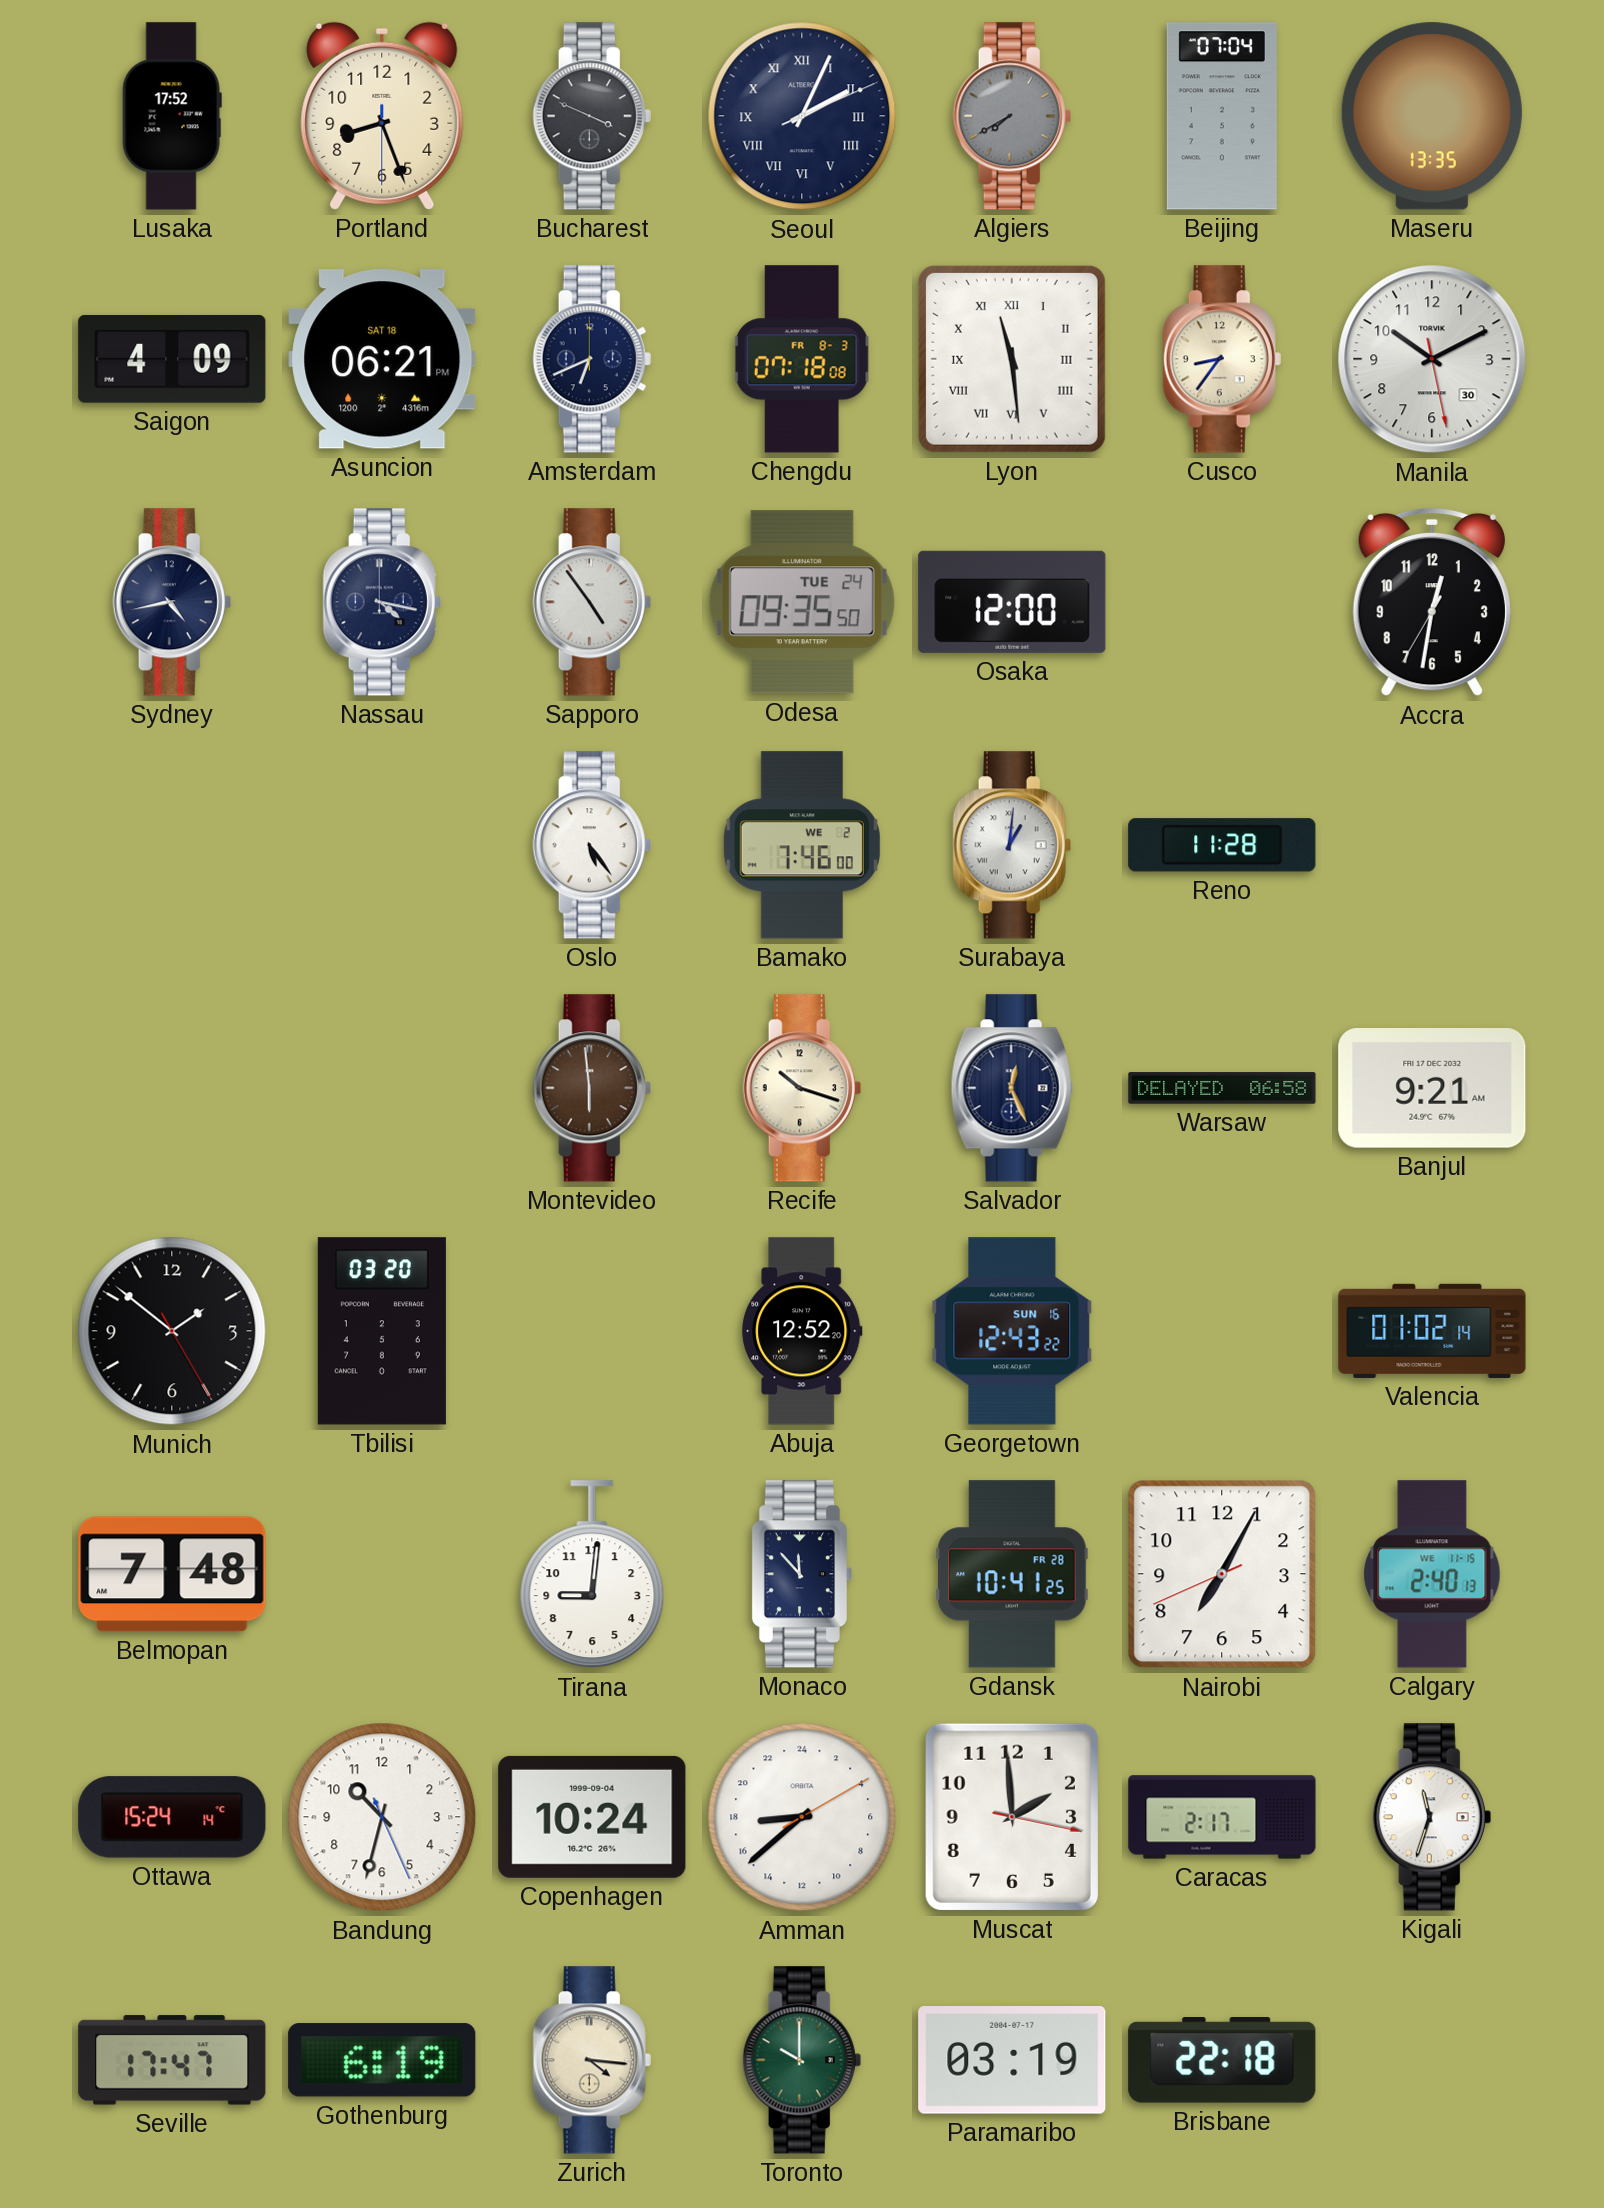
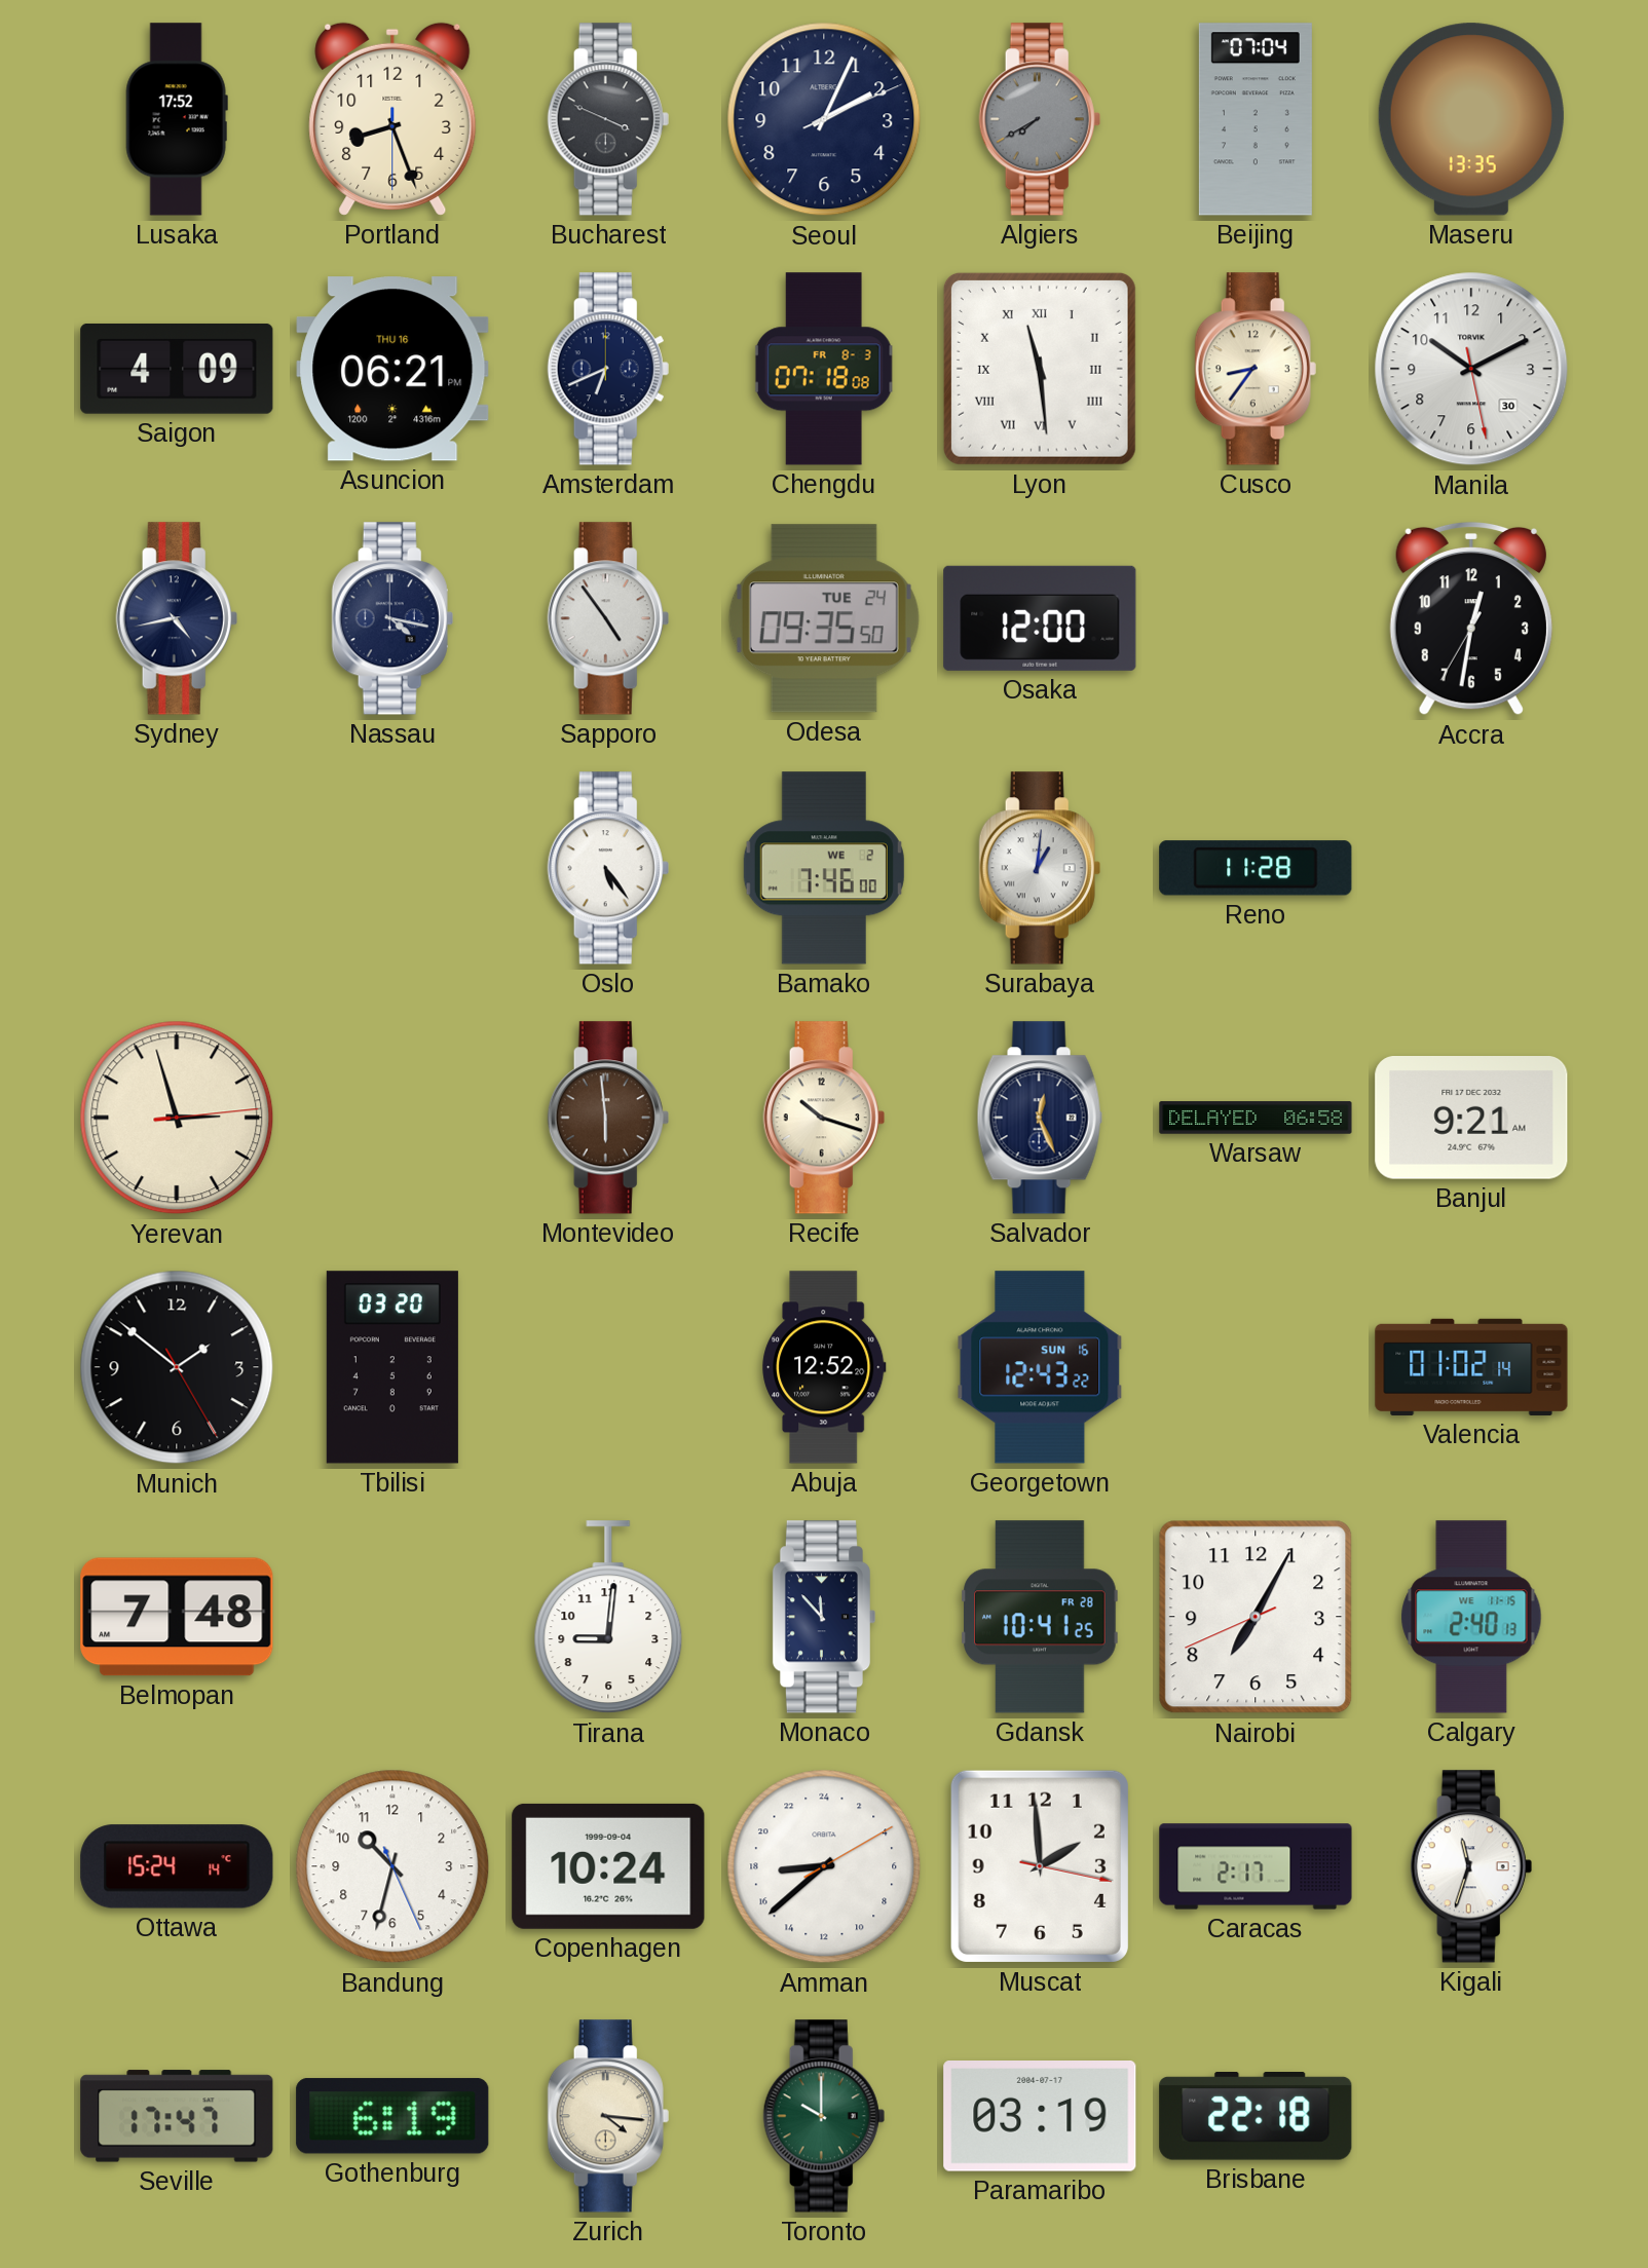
Seoul numerals: Roman -> Arabic (824, 119)
Asuncion date: SAT 18 -> THU 16 (392, 369)
Yerevan: none -> 2:57 (177, 1118)
